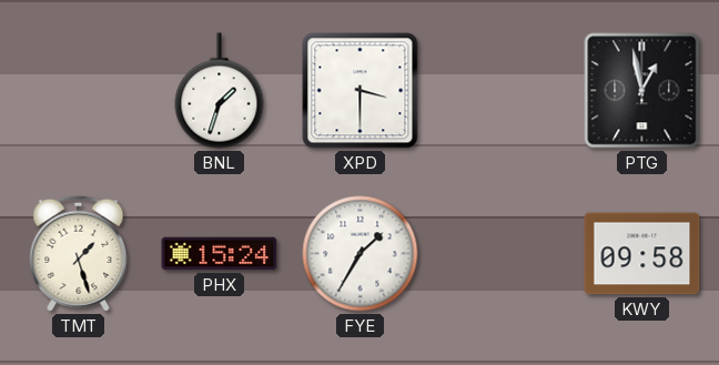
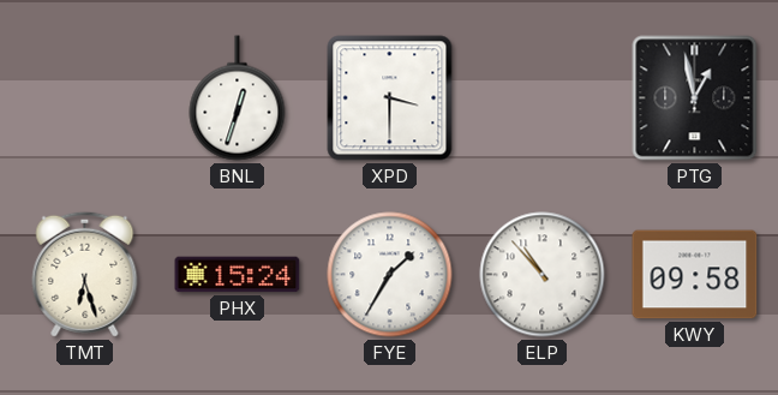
BNL: 1:33 -> 12:33 (238, 98)
TMT: 1:27 -> 6:27 (85, 274)
ELP: none -> 10:53 (543, 275)
